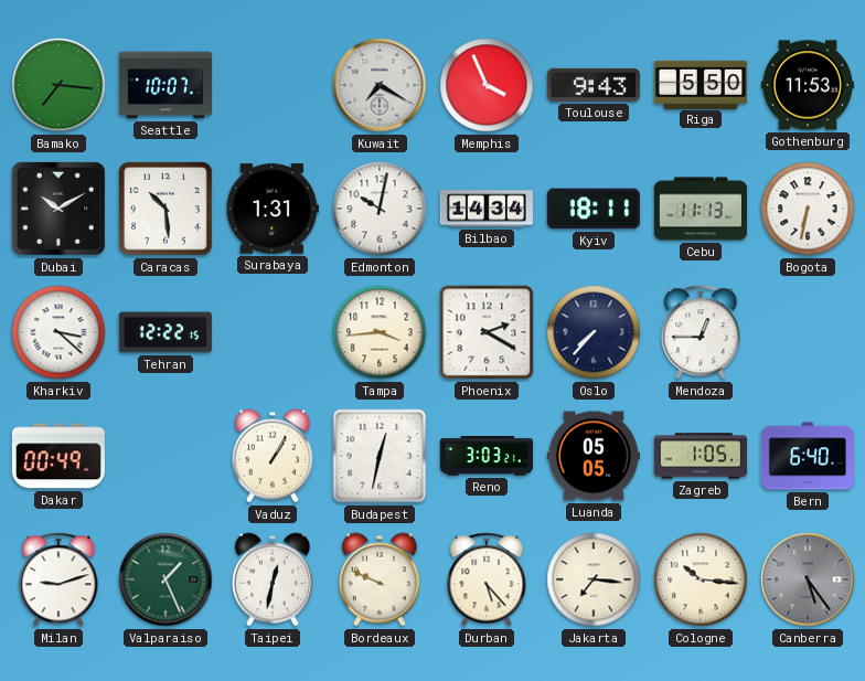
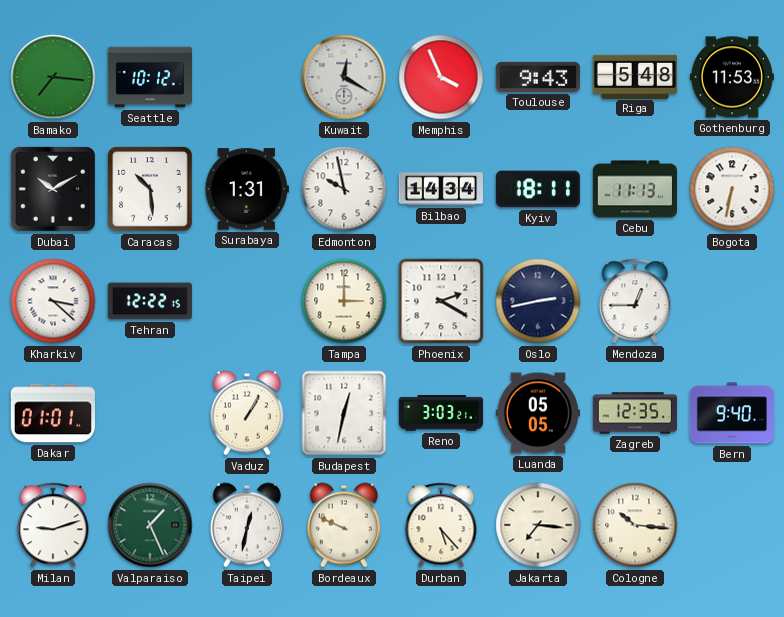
Seattle: 10:07 -> 10:12 (149, 77)
Kuwait: 7:20 -> 12:20 (344, 77)
Riga: 5:50 -> 5:48 (635, 76)
Edmonton: 10:02 -> 9:58 (344, 189)
Tampa: 3:44 -> 3:00 (344, 301)
Oslo: 7:37 -> 2:43 (538, 301)
Dakar: 00:49 -> 01:01 (53, 413)
Zagreb: 1:05 -> 12:35 (635, 413)
Bern: 6:40 -> 9:40 (732, 413)
Canberra: 5:24 -> none (808, 579)
